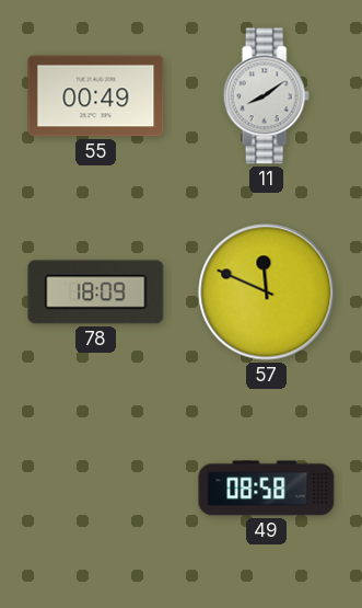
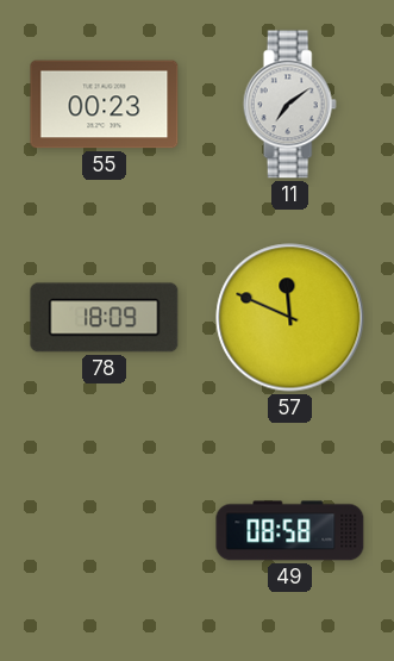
55: 00:49 -> 00:23 (105, 105)
11: 8:09 -> 7:09 (289, 105)
